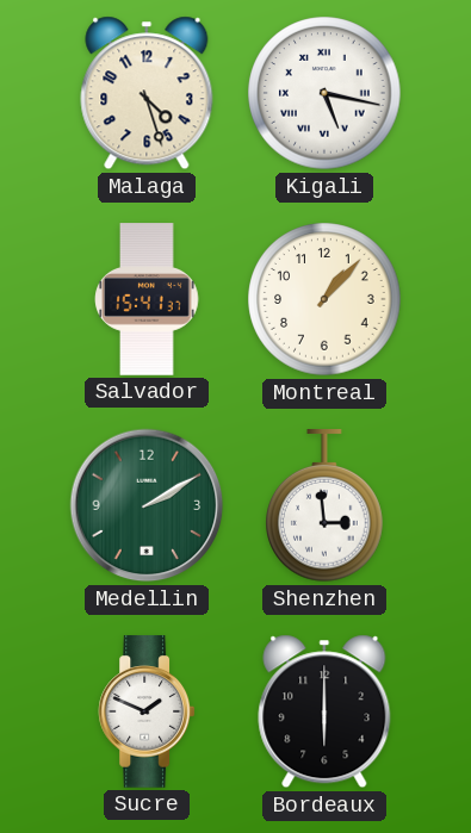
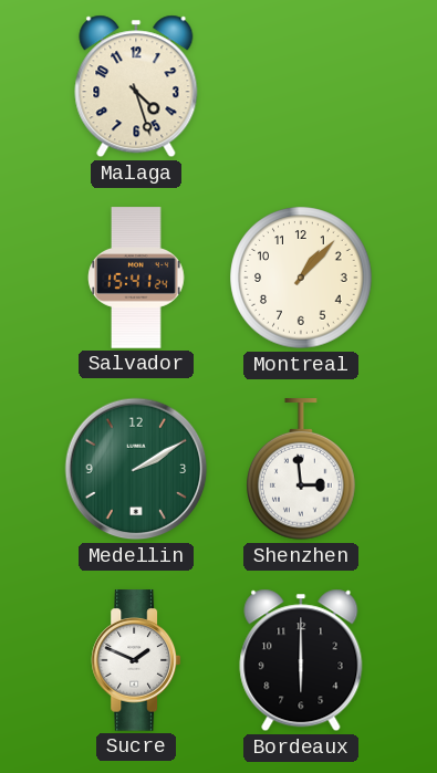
Kigali: 5:17 -> none (324, 93)
Salvador: 15:41:37 -> 15:41:24 (136, 278)
